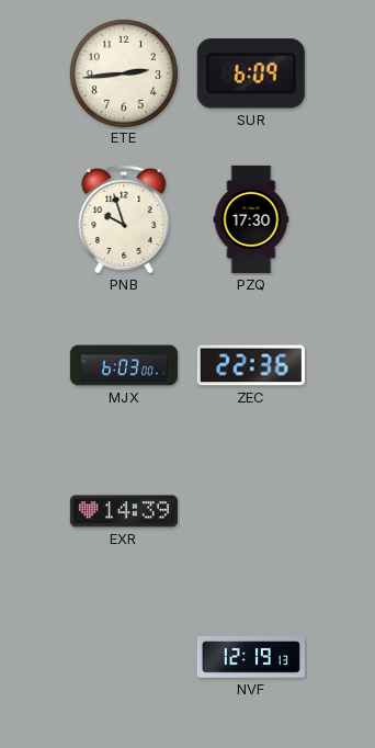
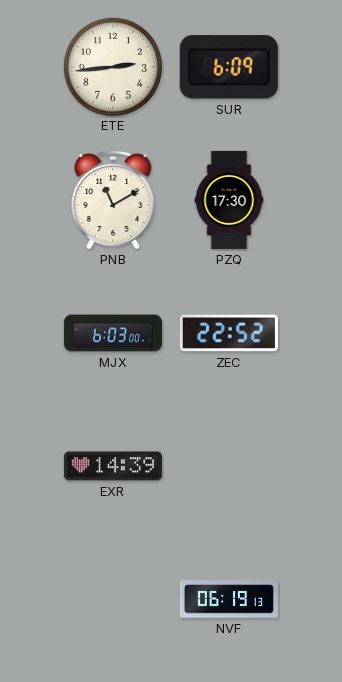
PNB: 9:57 -> 11:10 (113, 200)
ZEC: 22:36 -> 22:52 (229, 333)
NVF: 12:19 -> 06:19 (229, 599)
